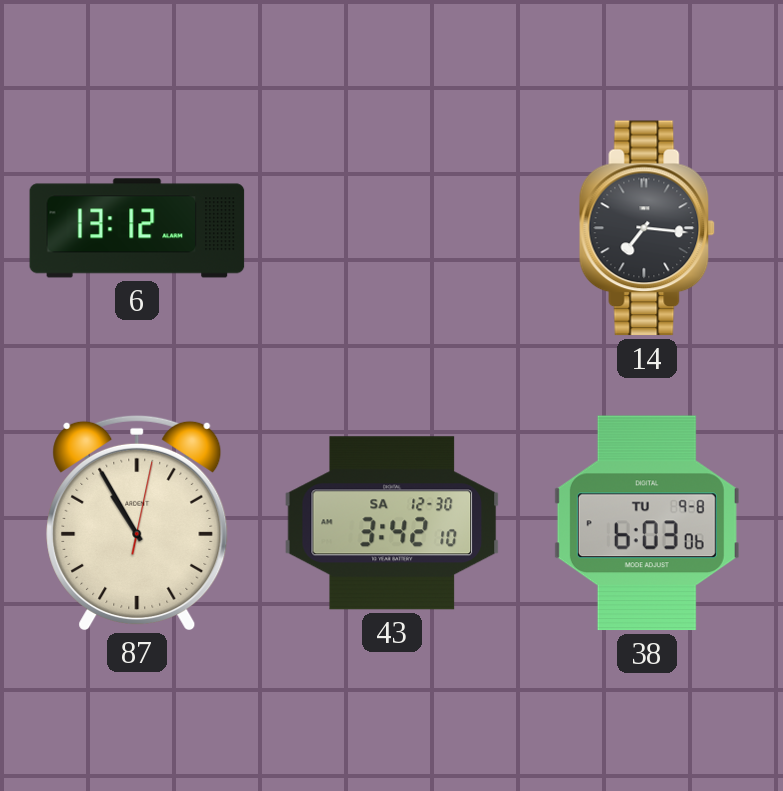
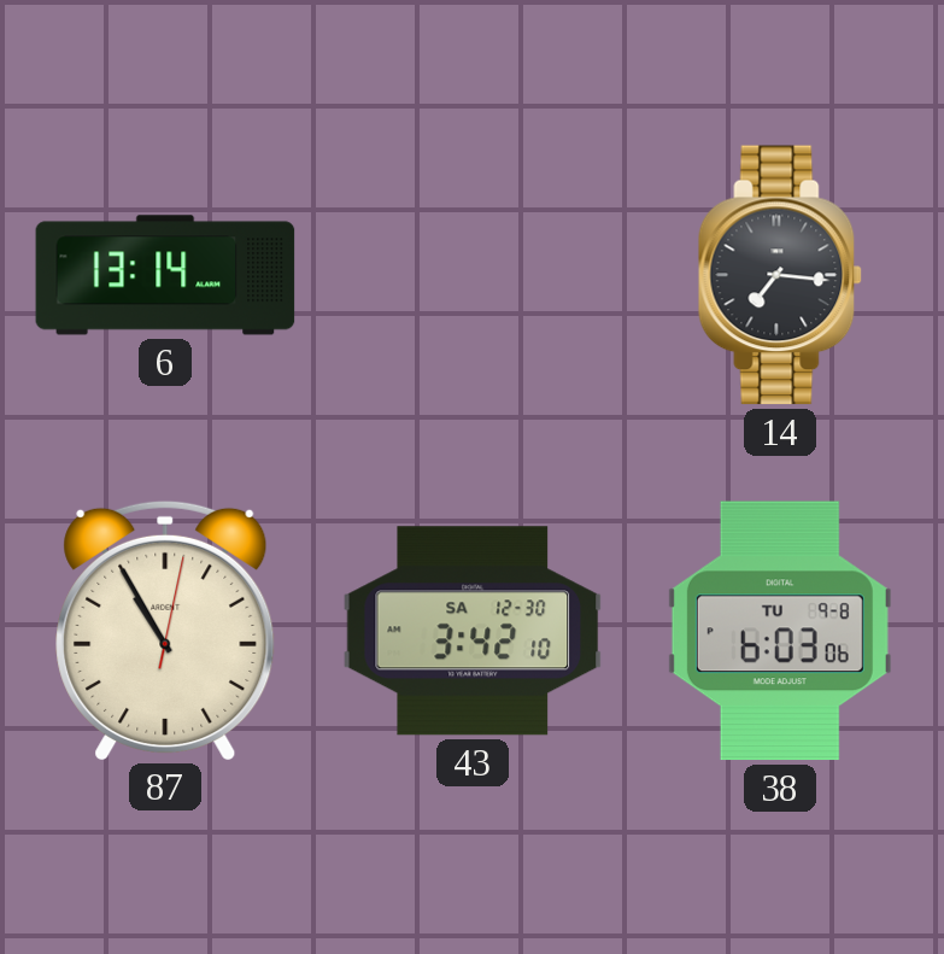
6: 13:12 -> 13:14 (165, 275)
